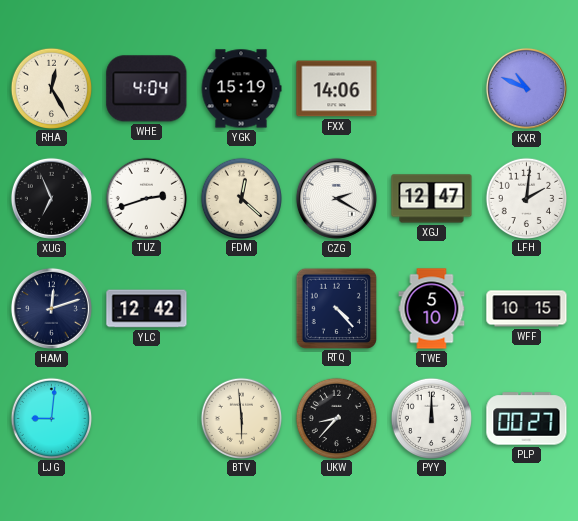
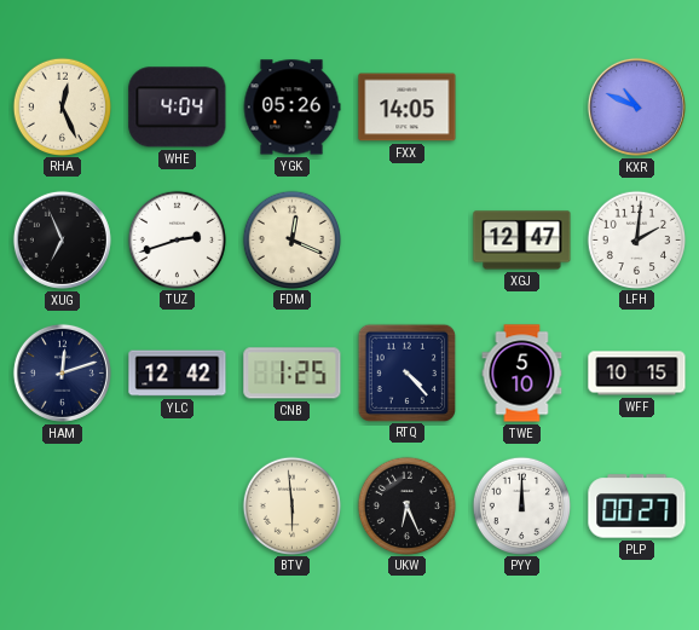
RHA: 12:25 -> 12:26 (62, 106)
YGK: 15:19 -> 05:26 (291, 108)
FXX: 14:06 -> 14:05 (408, 108)
FDM: 12:22 -> 12:19 (291, 239)
CZG: 2:20 -> none (336, 198)
CNB: none -> 1:25 (293, 374)
LJG: 9:01 -> none (51, 418)
UKW: 8:37 -> 6:26 (406, 505)
